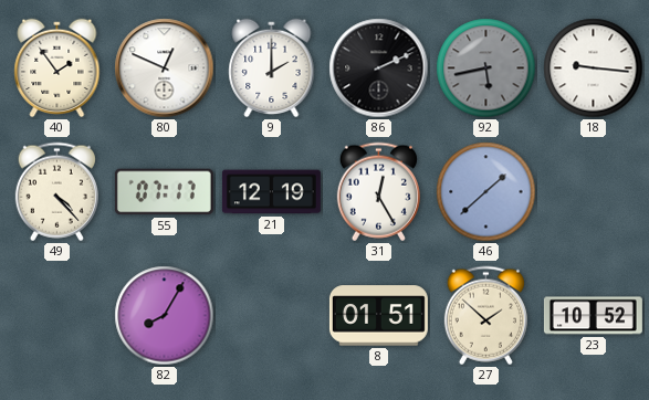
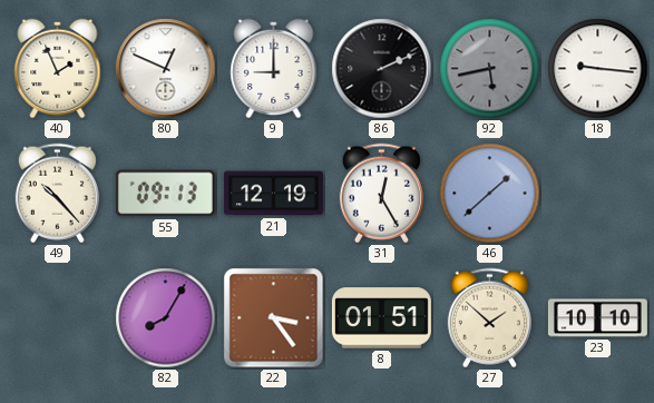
40: 1:54 -> 1:56 (58, 69)
9: 2:00 -> 9:00 (274, 69)
49: 4:23 -> 10:23 (57, 194)
55: 07:17 -> 09:13 (165, 194)
22: none -> 3:24 (274, 318)
23: 10:52 -> 10:10 (597, 318)
